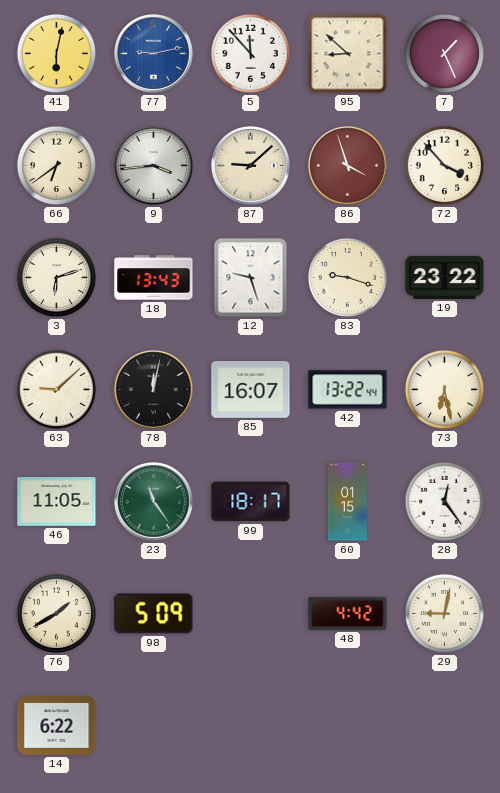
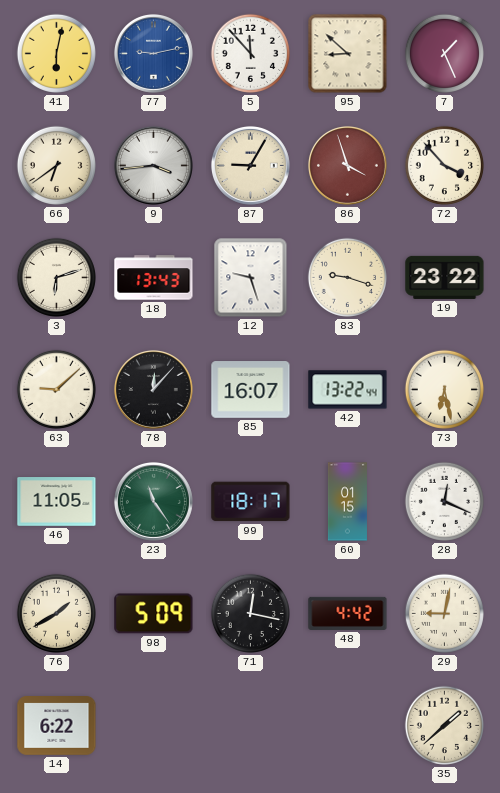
87: 9:08 -> 9:05 (250, 165)
78: 12:02 -> 12:07 (153, 389)
28: 12:24 -> 12:19 (444, 501)
71: none -> 12:17 (250, 613)
35: none -> 1:38 (444, 725)
